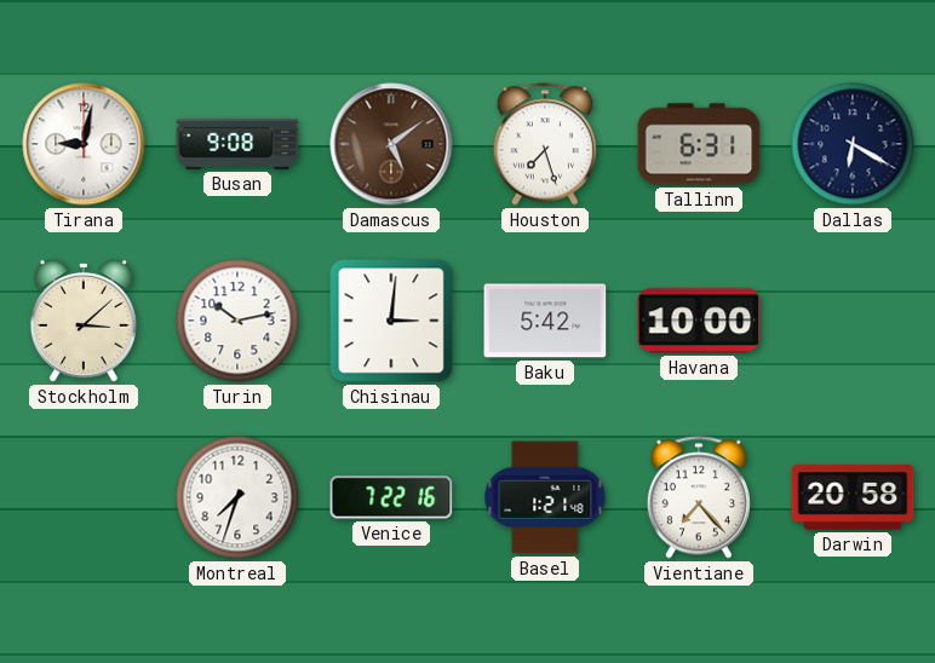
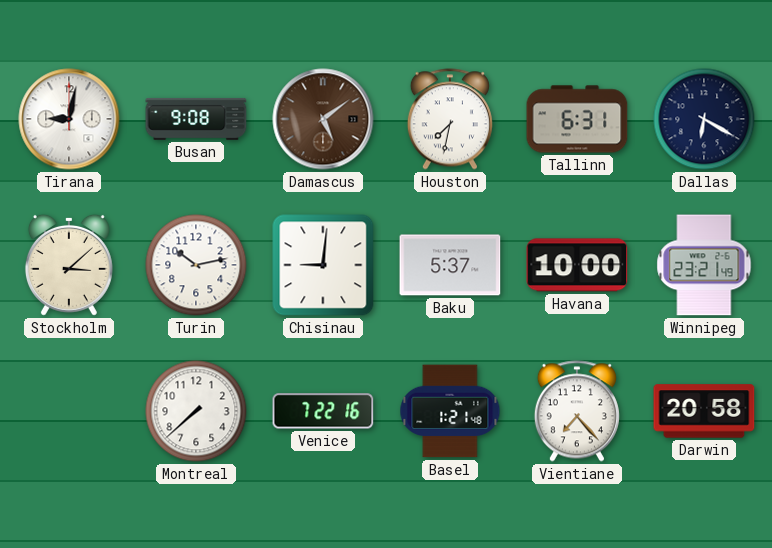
Houston: 7:27 -> 7:32 (450, 119)
Chisinau: 3:01 -> 9:01 (323, 265)
Baku: 5:42 -> 5:37 (450, 265)
Winnipeg: none -> 23:21 (704, 265)
Montreal: 7:33 -> 7:38 (196, 411)
